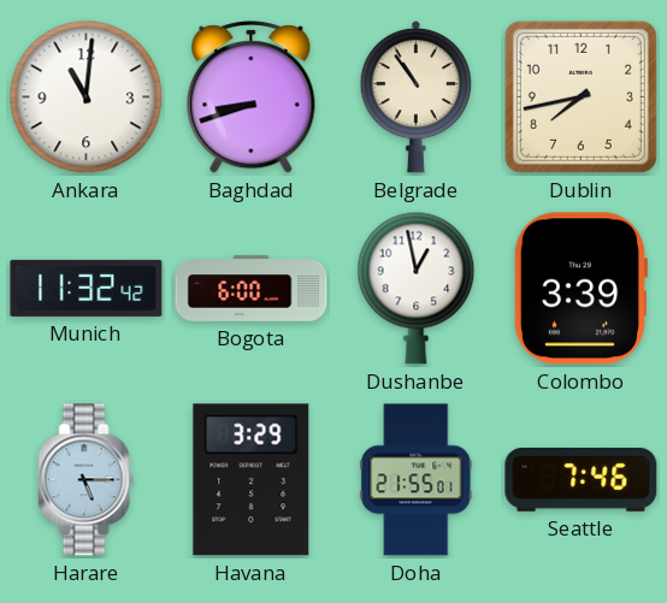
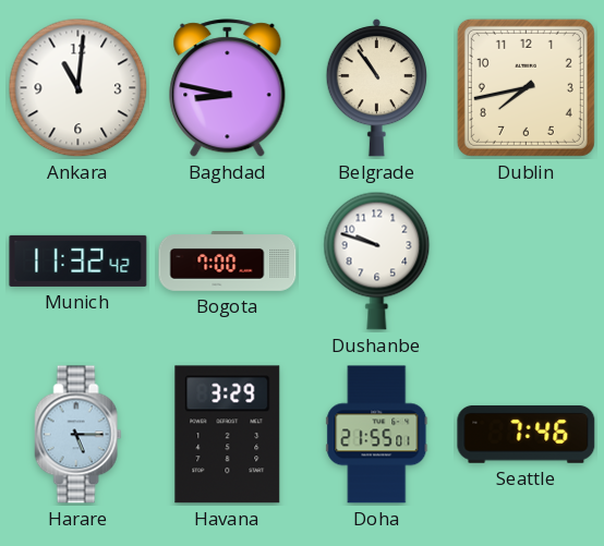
Baghdad: 8:42 -> 8:47 (228, 88)
Bogota: 6:00 -> 7:00 (228, 262)
Dushanbe: 12:58 -> 9:48 (377, 260)
Colombo: 3:39 -> none (580, 289)
